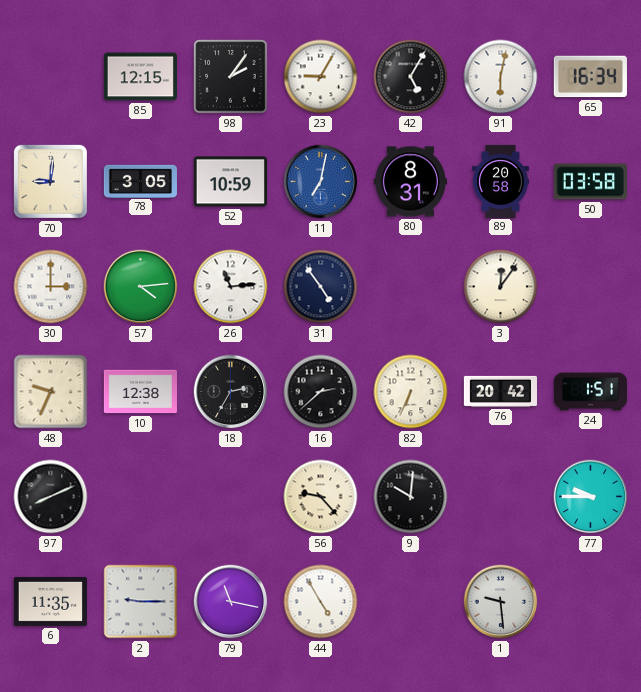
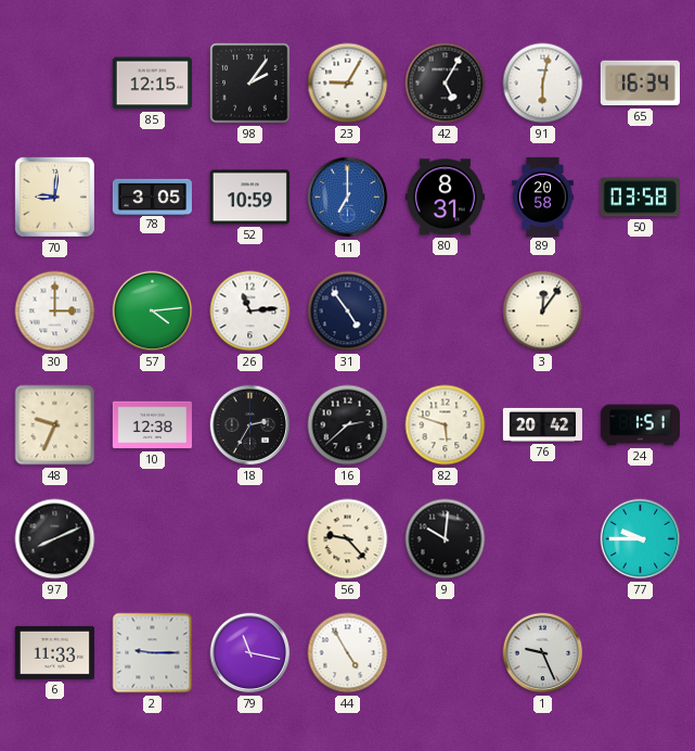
11: 7:02 -> 7:00 (348, 198)
82: 6:34 -> 5:48 (446, 425)
6: 11:35 -> 11:33 (54, 652)
1: 9:29 -> 9:26 (543, 653)
